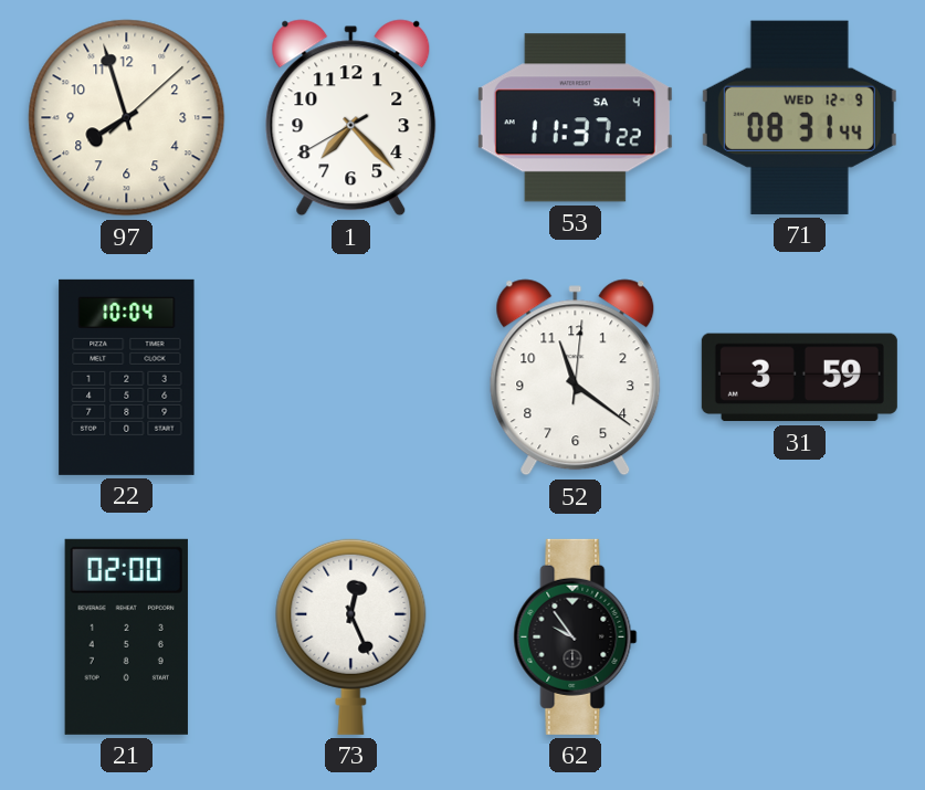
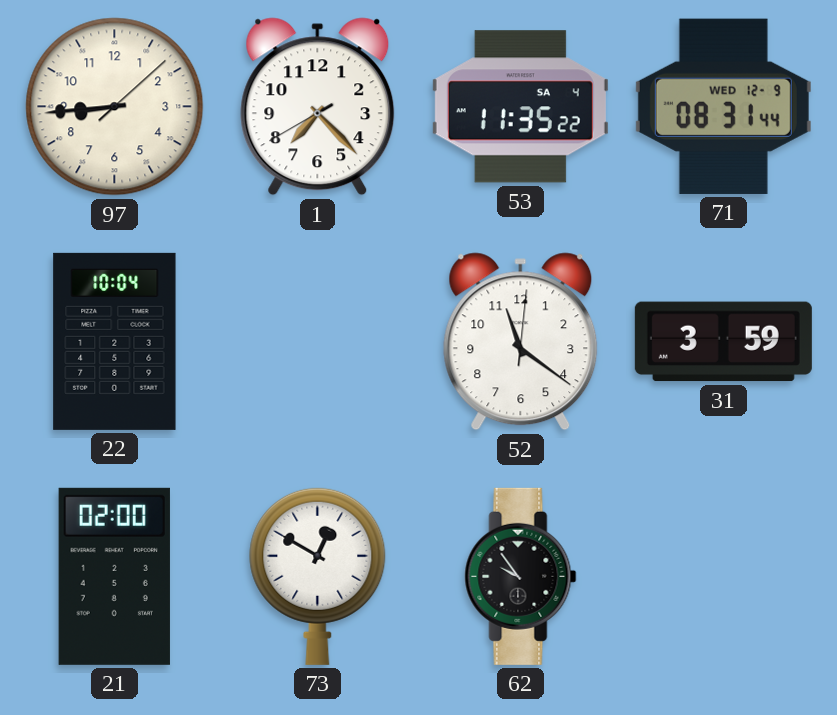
97: 7:57 -> 8:44 (115, 107)
53: 11:37 -> 11:35 (520, 107)
73: 12:26 -> 12:50 (318, 576)
